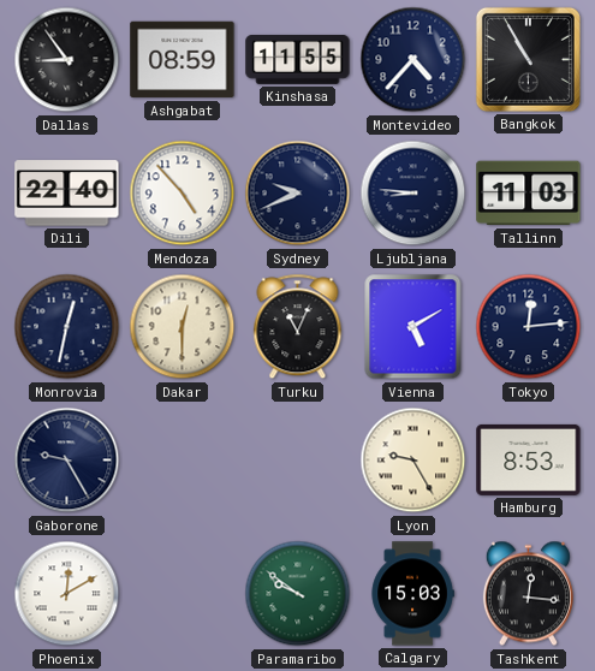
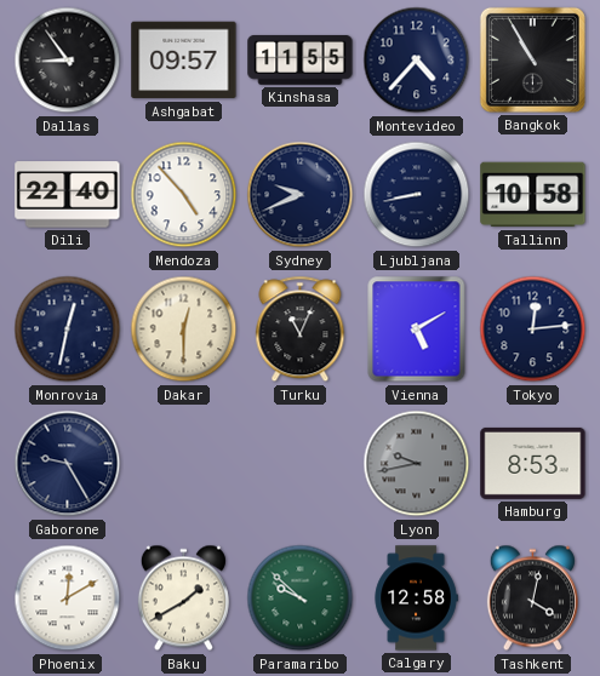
Ashgabat: 08:59 -> 09:57 (184, 61)
Ljubljana: 8:46 -> 8:43 (417, 195)
Tallinn: 11:03 -> 10:58 (533, 195)
Lyon: 9:25 -> 9:43 (417, 464)
Lyon dial: cream -> grey (417, 464)
Baku: none -> 1:40 (183, 598)
Paramaribo: 9:51 -> 9:52 (301, 598)
Calgary: 15:03 -> 12:58 (416, 598)
Tashkent: 12:16 -> 4:02 (532, 598)
